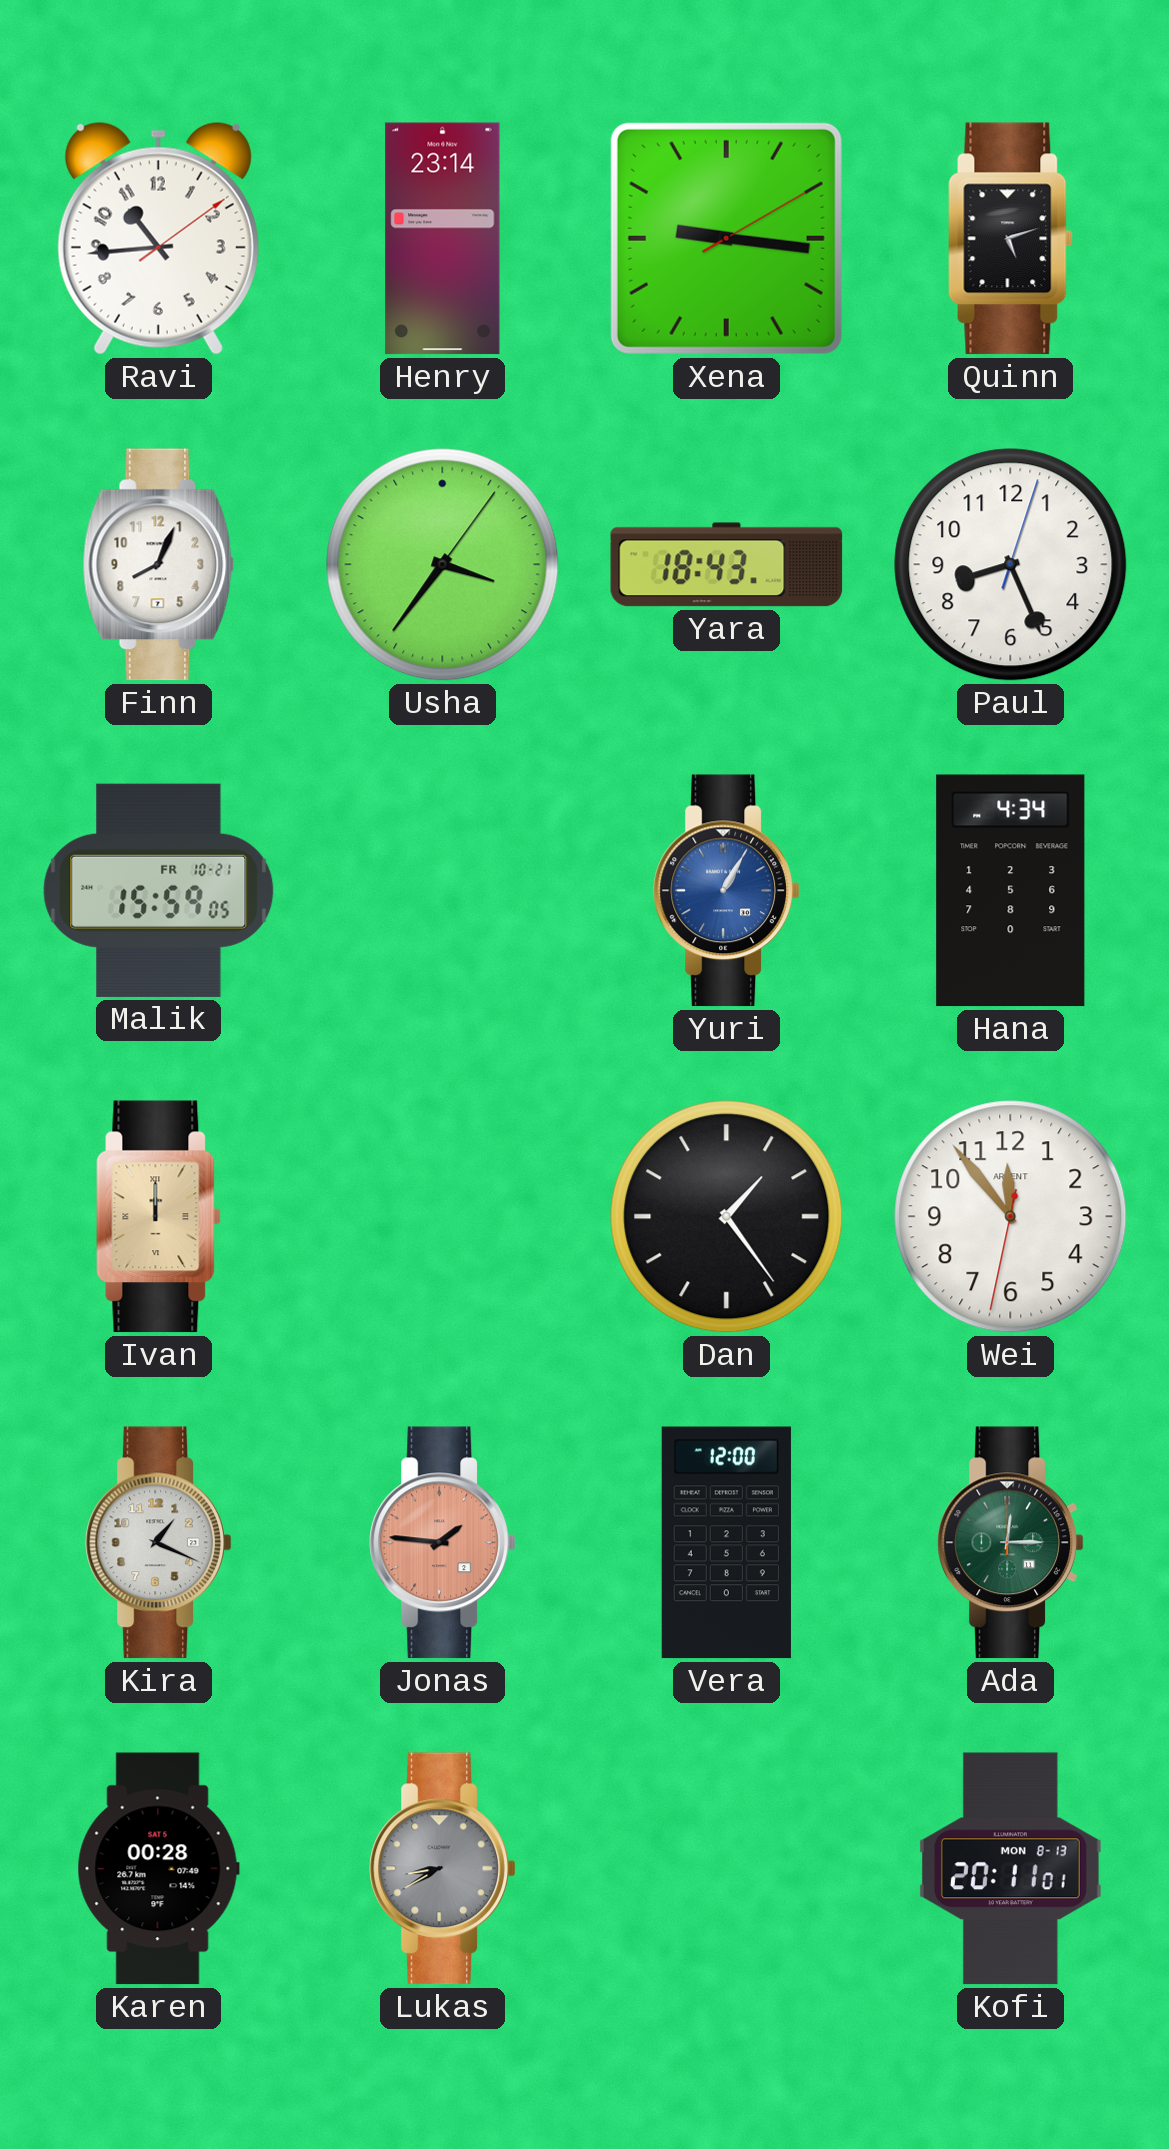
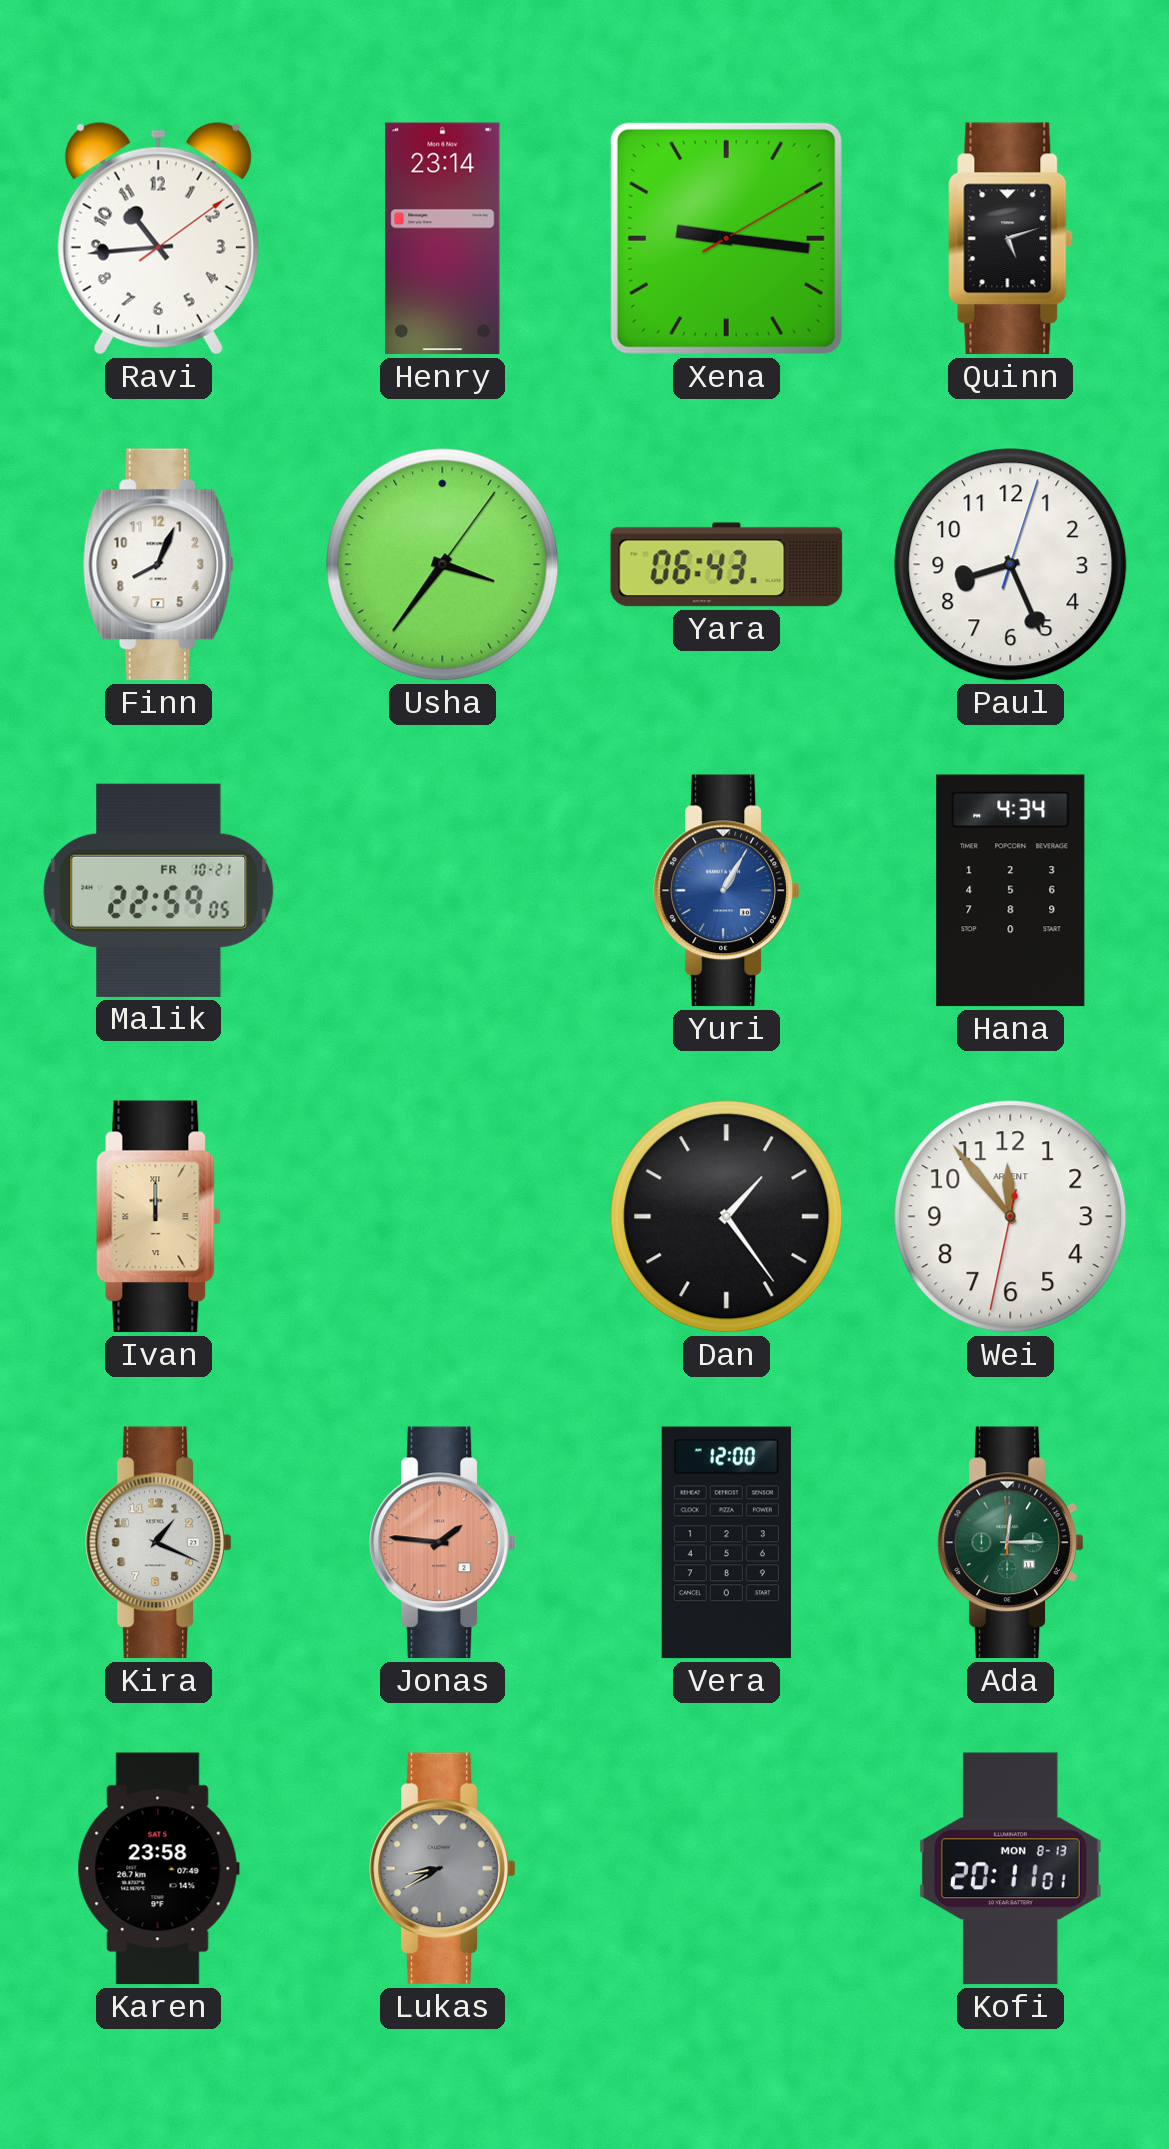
Yara: 18:43 -> 06:43 (727, 565)
Malik: 15:59 -> 22:59 (159, 890)
Karen: 00:28 -> 23:58 (158, 1869)
